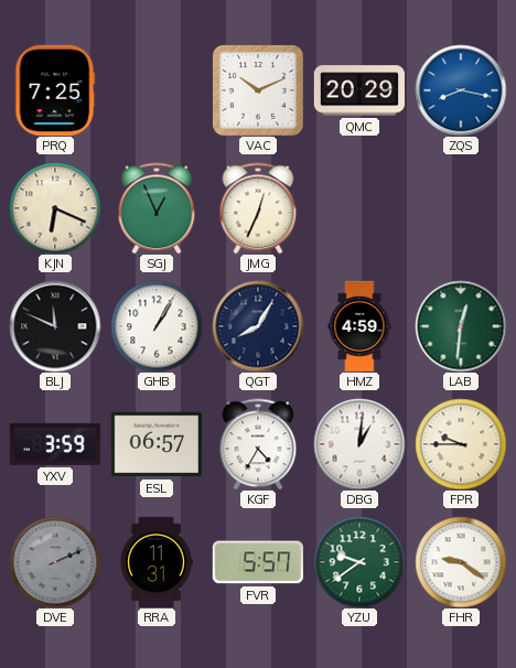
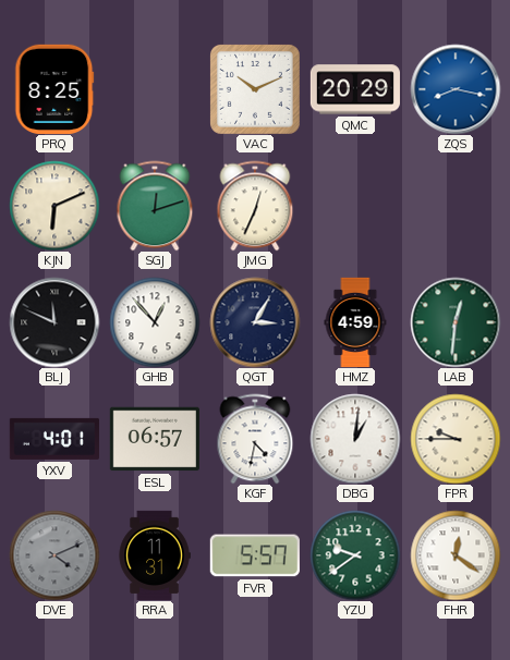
PRQ: 7:25 -> 8:25 (54, 89)
KJN: 6:19 -> 6:11 (54, 206)
SGJ: 12:56 -> 12:12 (155, 206)
GHB: 1:05 -> 12:53 (155, 322)
QGT: 8:05 -> 3:05 (255, 322)
YXV: 3:59 -> 4:01 (54, 439)
KGF: 4:35 -> 4:32 (255, 439)
DVE: 2:11 -> 4:11 (54, 555)
FHR: 9:21 -> 12:21 (456, 555)
